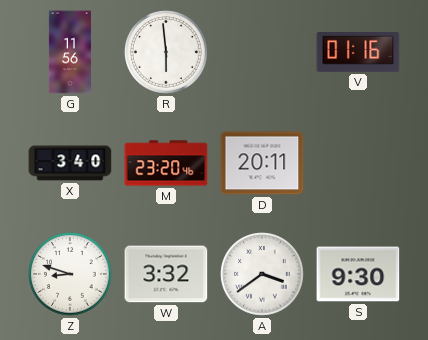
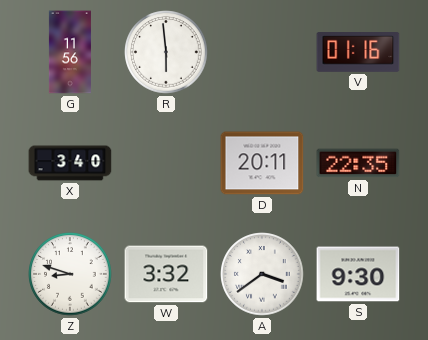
M: 23:20 -> none (166, 163)
N: none -> 22:35 (358, 163)
